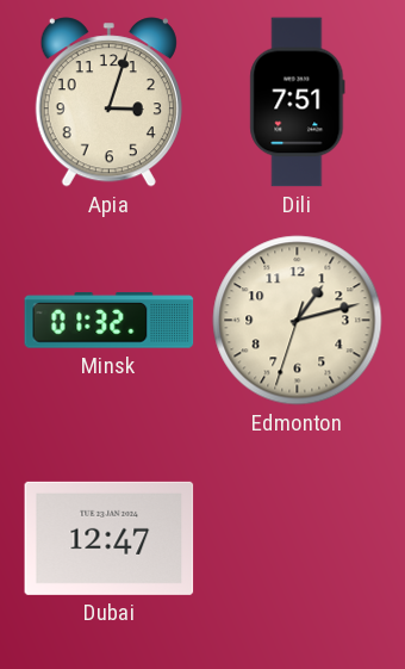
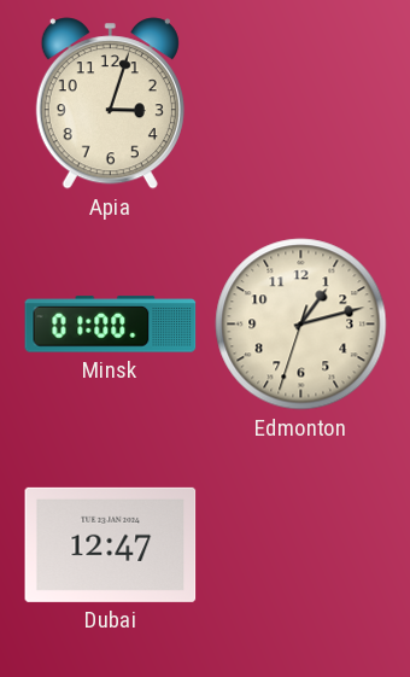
Dili: 7:51 -> none (298, 103)
Minsk: 01:32 -> 01:00 (111, 325)
